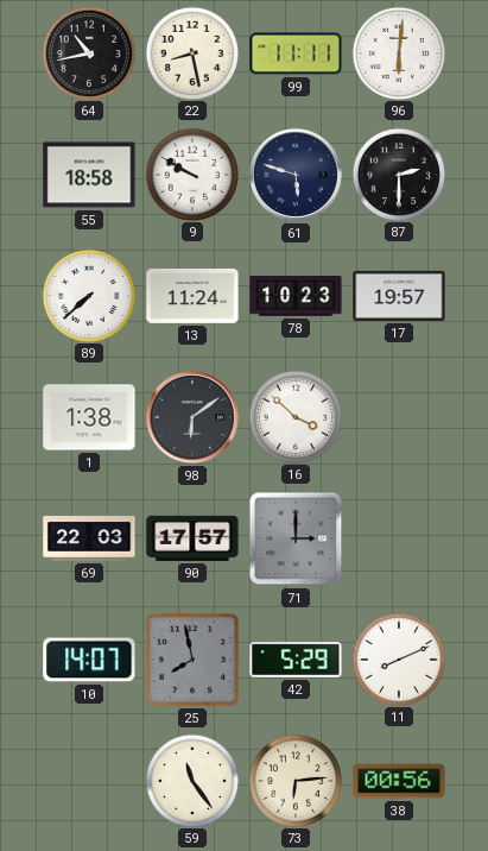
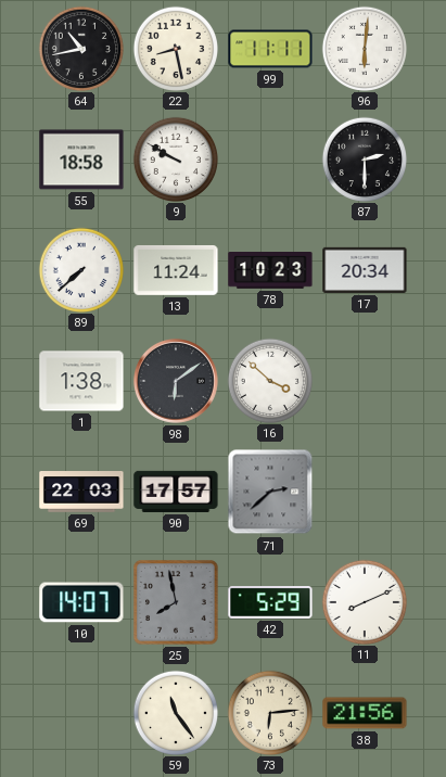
61: 5:48 -> none (296, 175)
17: 19:57 -> 20:34 (365, 270)
71: 3:00 -> 2:38 (270, 492)
38: 00:56 -> 21:56 (365, 713)
